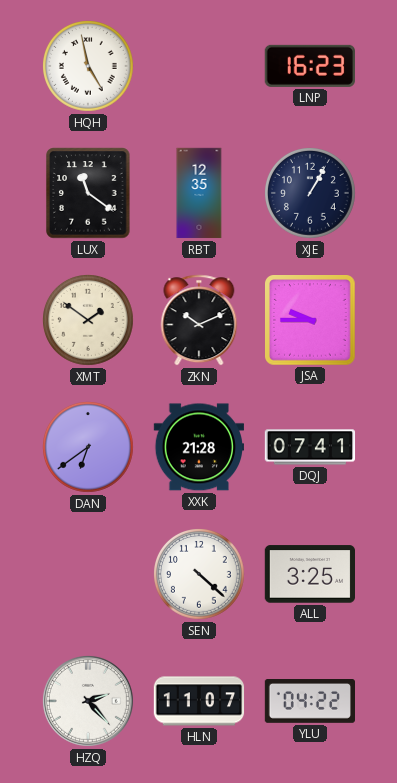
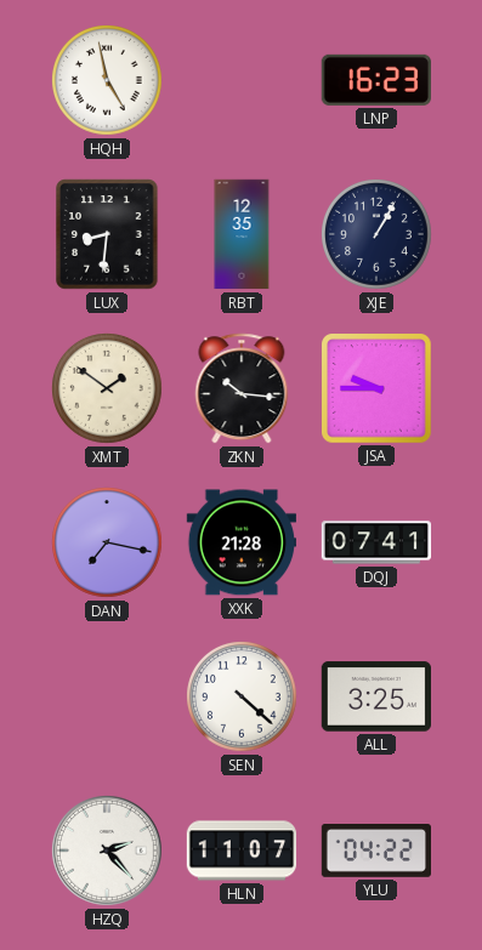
LUX: 11:21 -> 8:31 (107, 234)
ZKN: 10:11 -> 10:16 (242, 388)
DAN: 6:39 -> 7:17 (108, 544)
